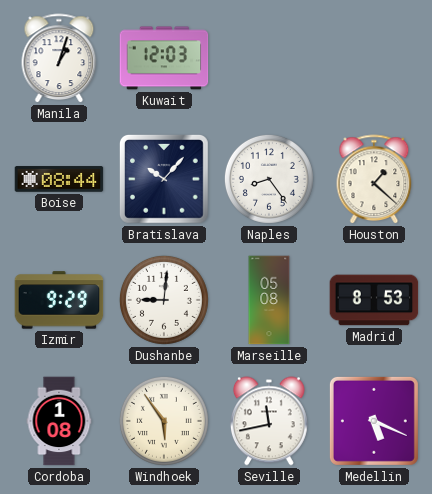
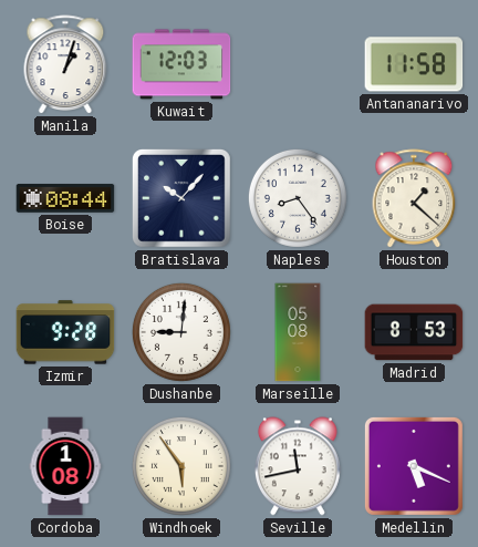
Antananarivo: none -> 11:58 (414, 64)
Izmir: 9:29 -> 9:28 (65, 332)
